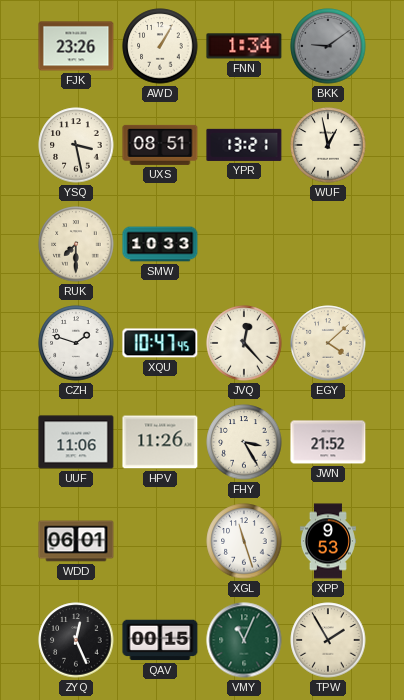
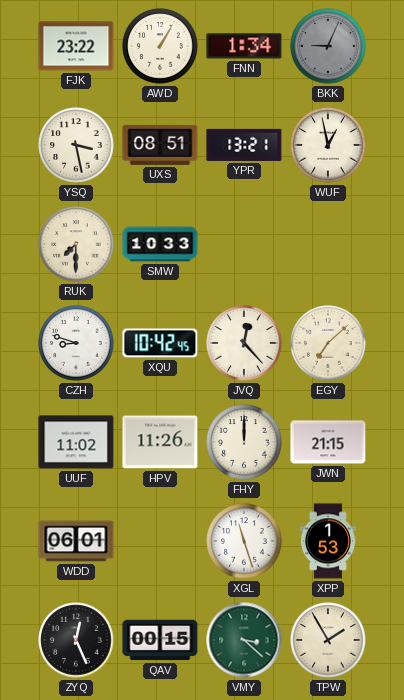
FJK: 23:26 -> 23:22 (76, 46)
BKK: 9:09 -> 9:04 (328, 46)
CZH: 1:48 -> 8:48 (76, 343)
XQU: 10:47 -> 10:42 (160, 343)
EGY: 4:08 -> 7:08 (328, 343)
UUF: 11:06 -> 11:02 (76, 442)
FHY: 3:25 -> 12:00 (244, 442)
JWN: 21:52 -> 21:15 (328, 442)
XPP: 9:53 -> 1:53 (328, 541)
VMY: 11:04 -> 3:22 (244, 640)
